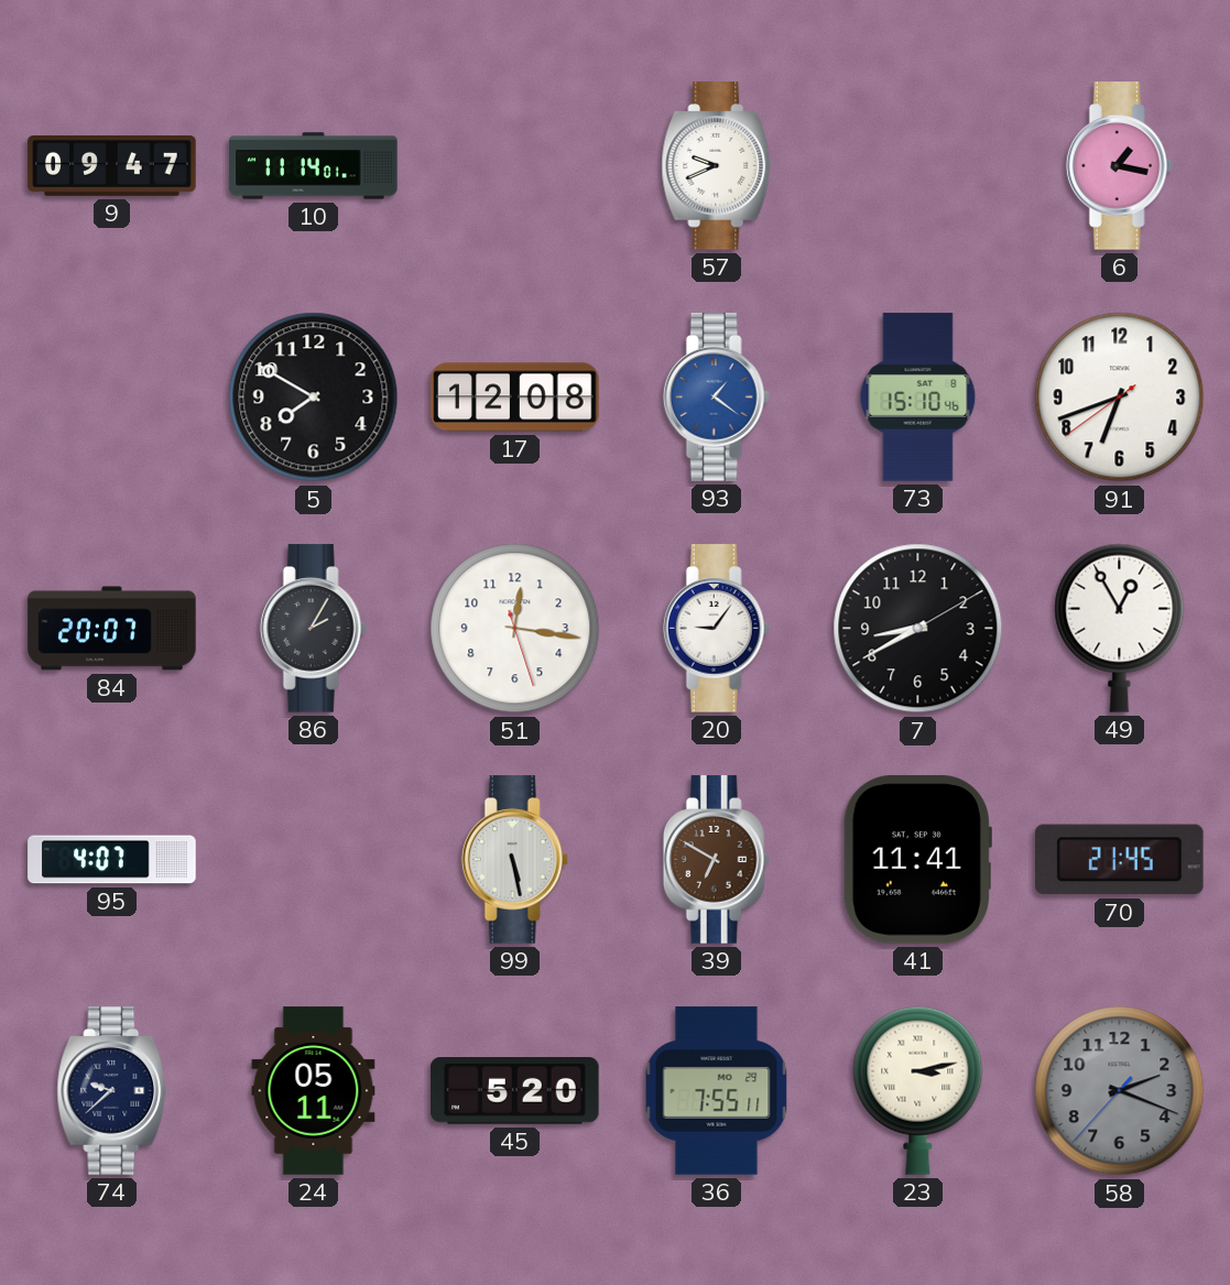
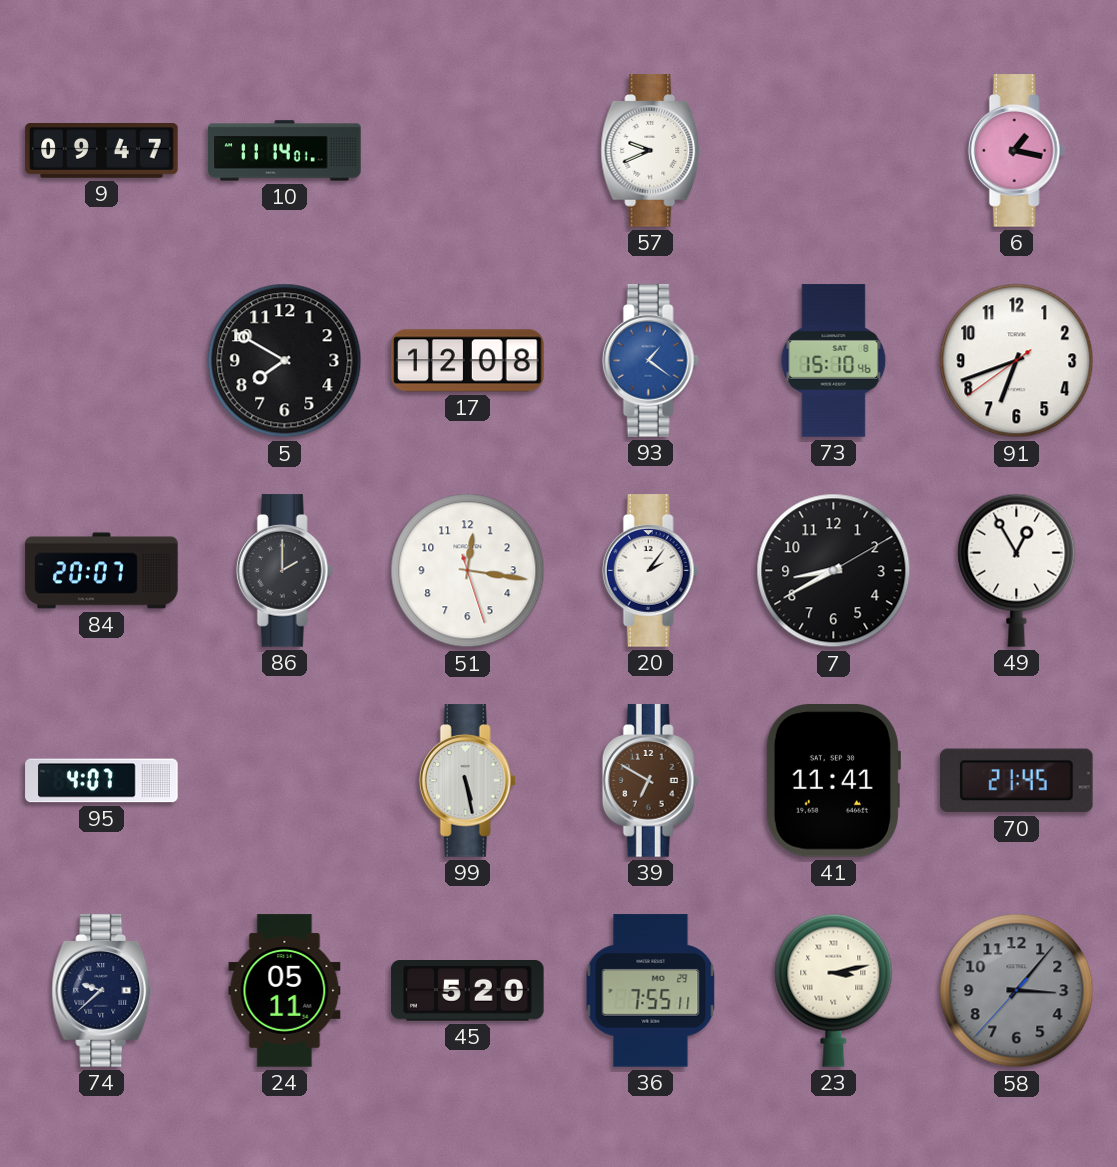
86: 2:05 -> 2:00 (284, 571)
20: 9:06 -> 2:06 (650, 571)
58: 2:18 -> 3:06 (1017, 991)
